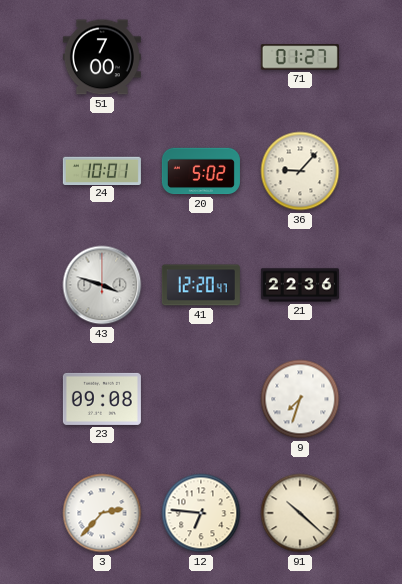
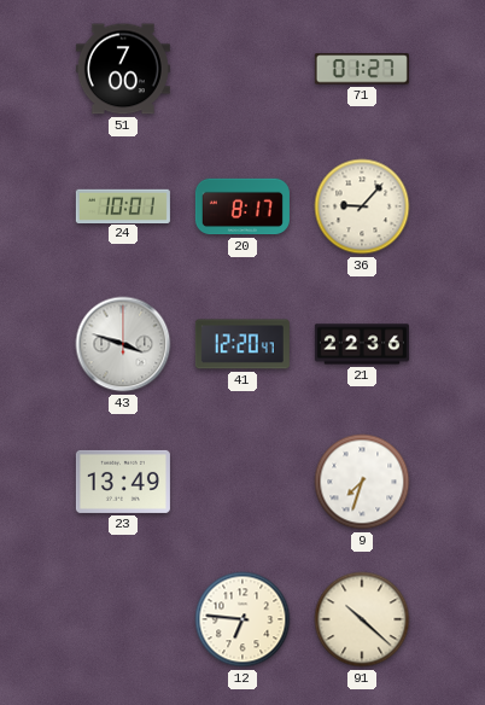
20: 5:02 -> 8:17 (242, 206)
23: 09:08 -> 13:49 (123, 482)
3: 2:37 -> none (102, 513)
